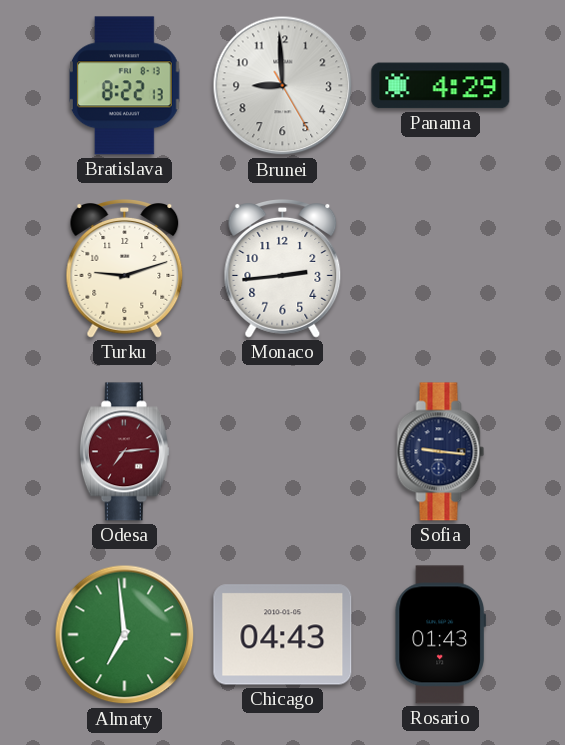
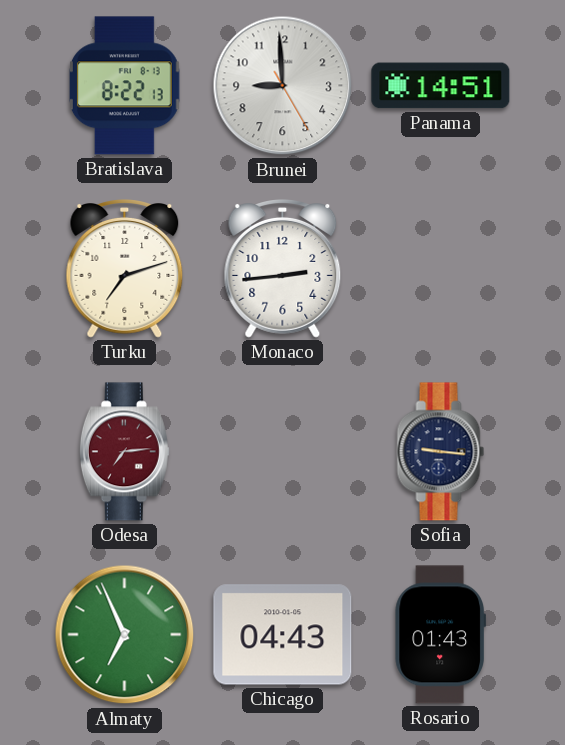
Panama: 4:29 -> 14:51 (441, 86)
Turku: 9:12 -> 7:12 (125, 269)
Almaty: 6:59 -> 6:56 (125, 635)
